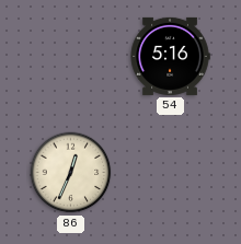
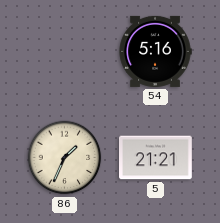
86: 12:34 -> 1:34 (65, 158)
5: none -> 21:21 (156, 158)
